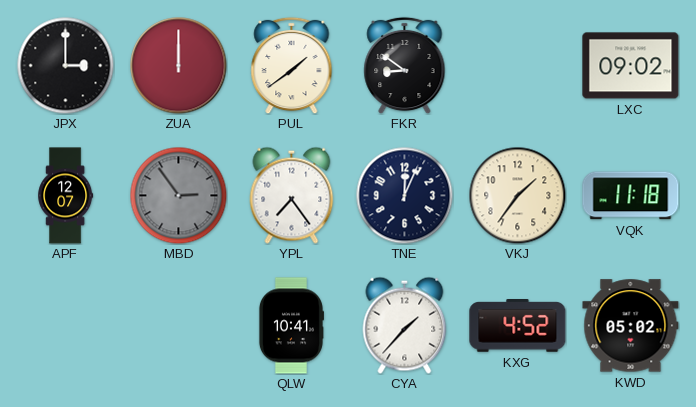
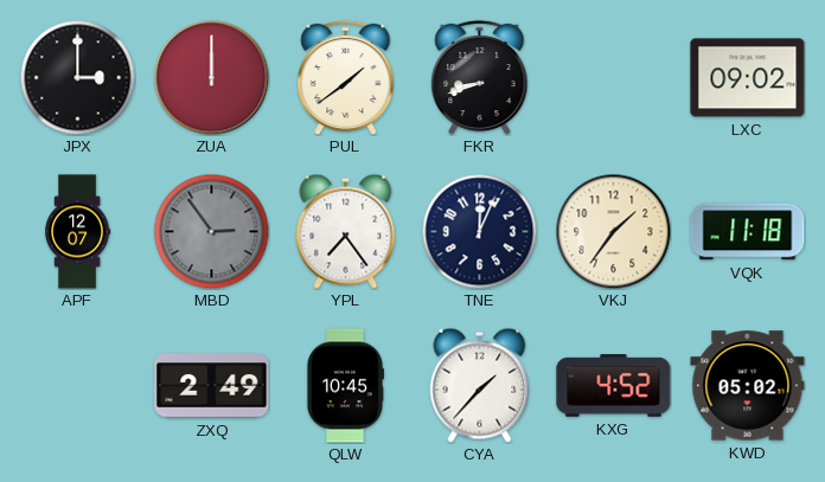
FKR: 8:51 -> 8:42 (480, 77)
ZXQ: none -> 2:49 (212, 386)
QLW: 10:41 -> 10:45 (345, 386)
